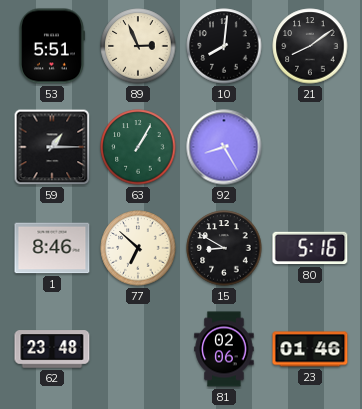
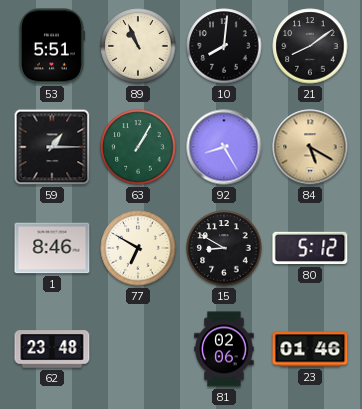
89: 2:56 -> 10:56 (138, 46)
84: none -> 5:20 (310, 147)
77: 6:52 -> 6:50 (138, 248)
80: 5:16 -> 5:12 (310, 248)
